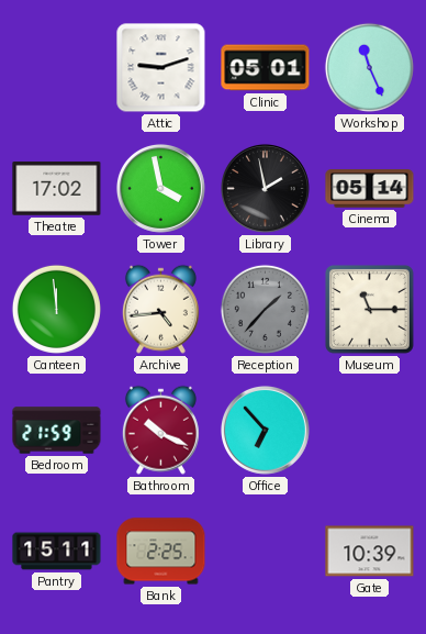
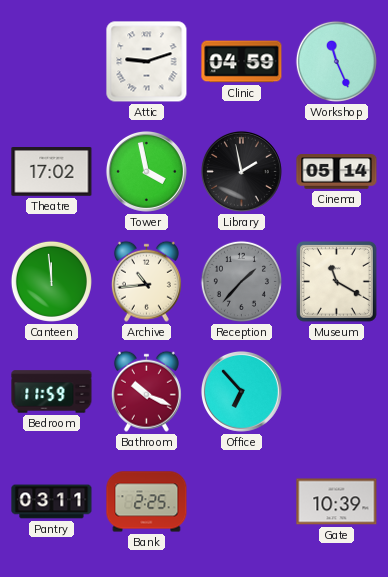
Clinic: 05:01 -> 04:59 (242, 62)
Archive: 4:44 -> 10:44 (146, 281)
Museum: 11:15 -> 11:20 (336, 281)
Bedroom: 21:59 -> 11:59 (52, 392)
Pantry: 15:11 -> 03:11 (52, 502)
